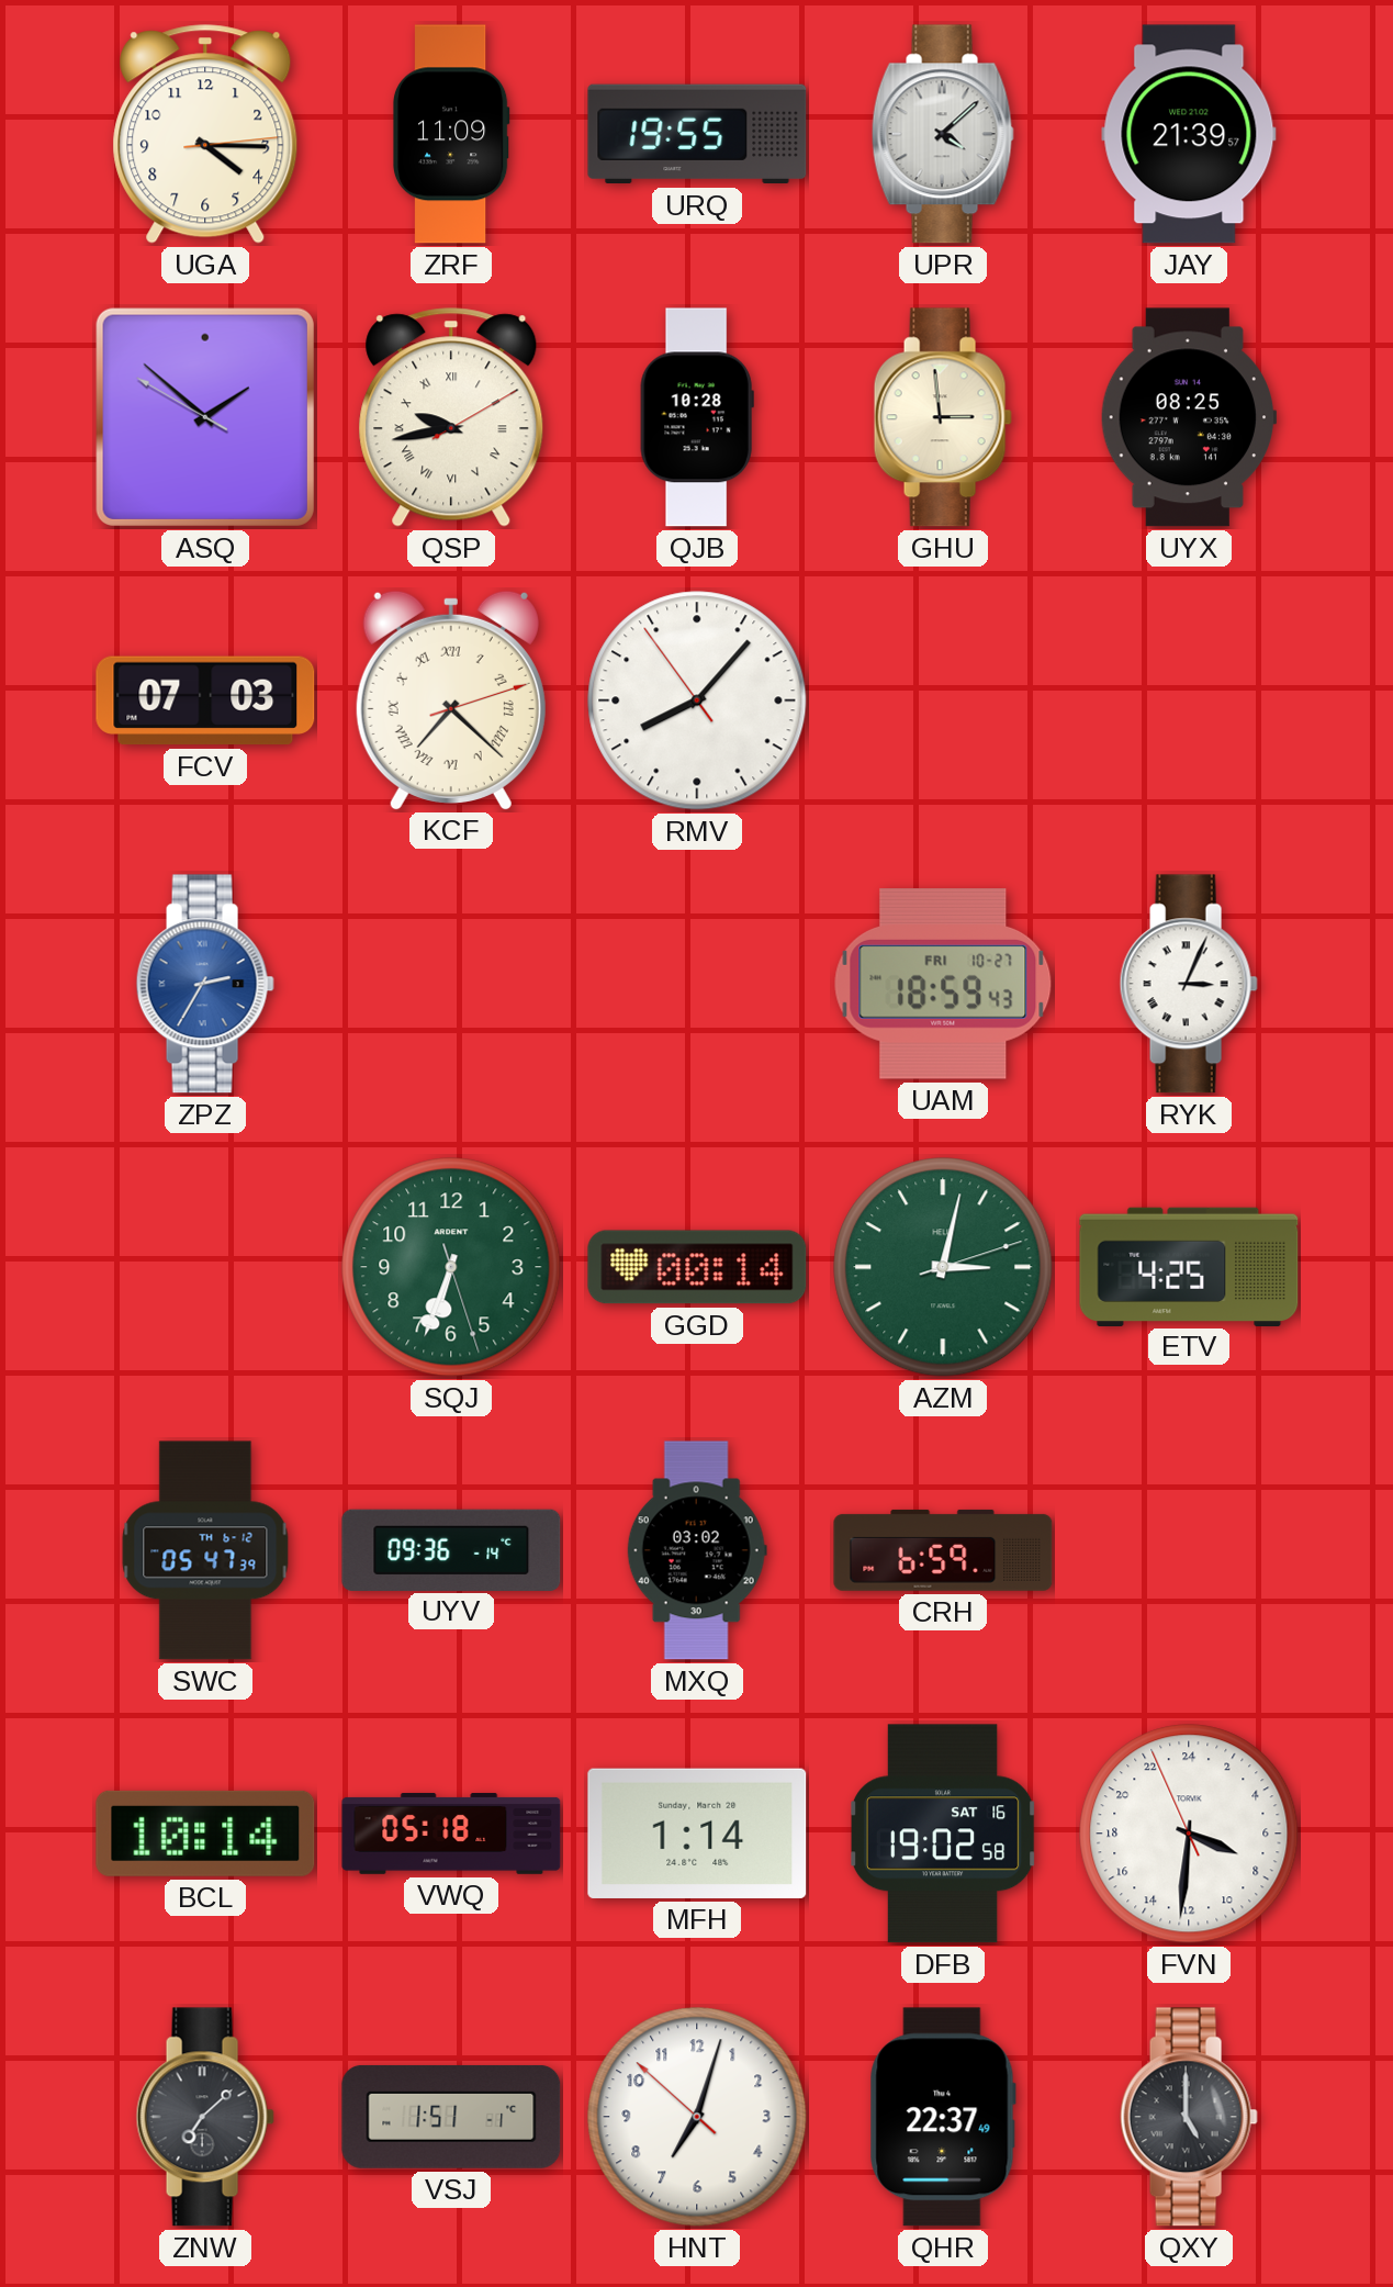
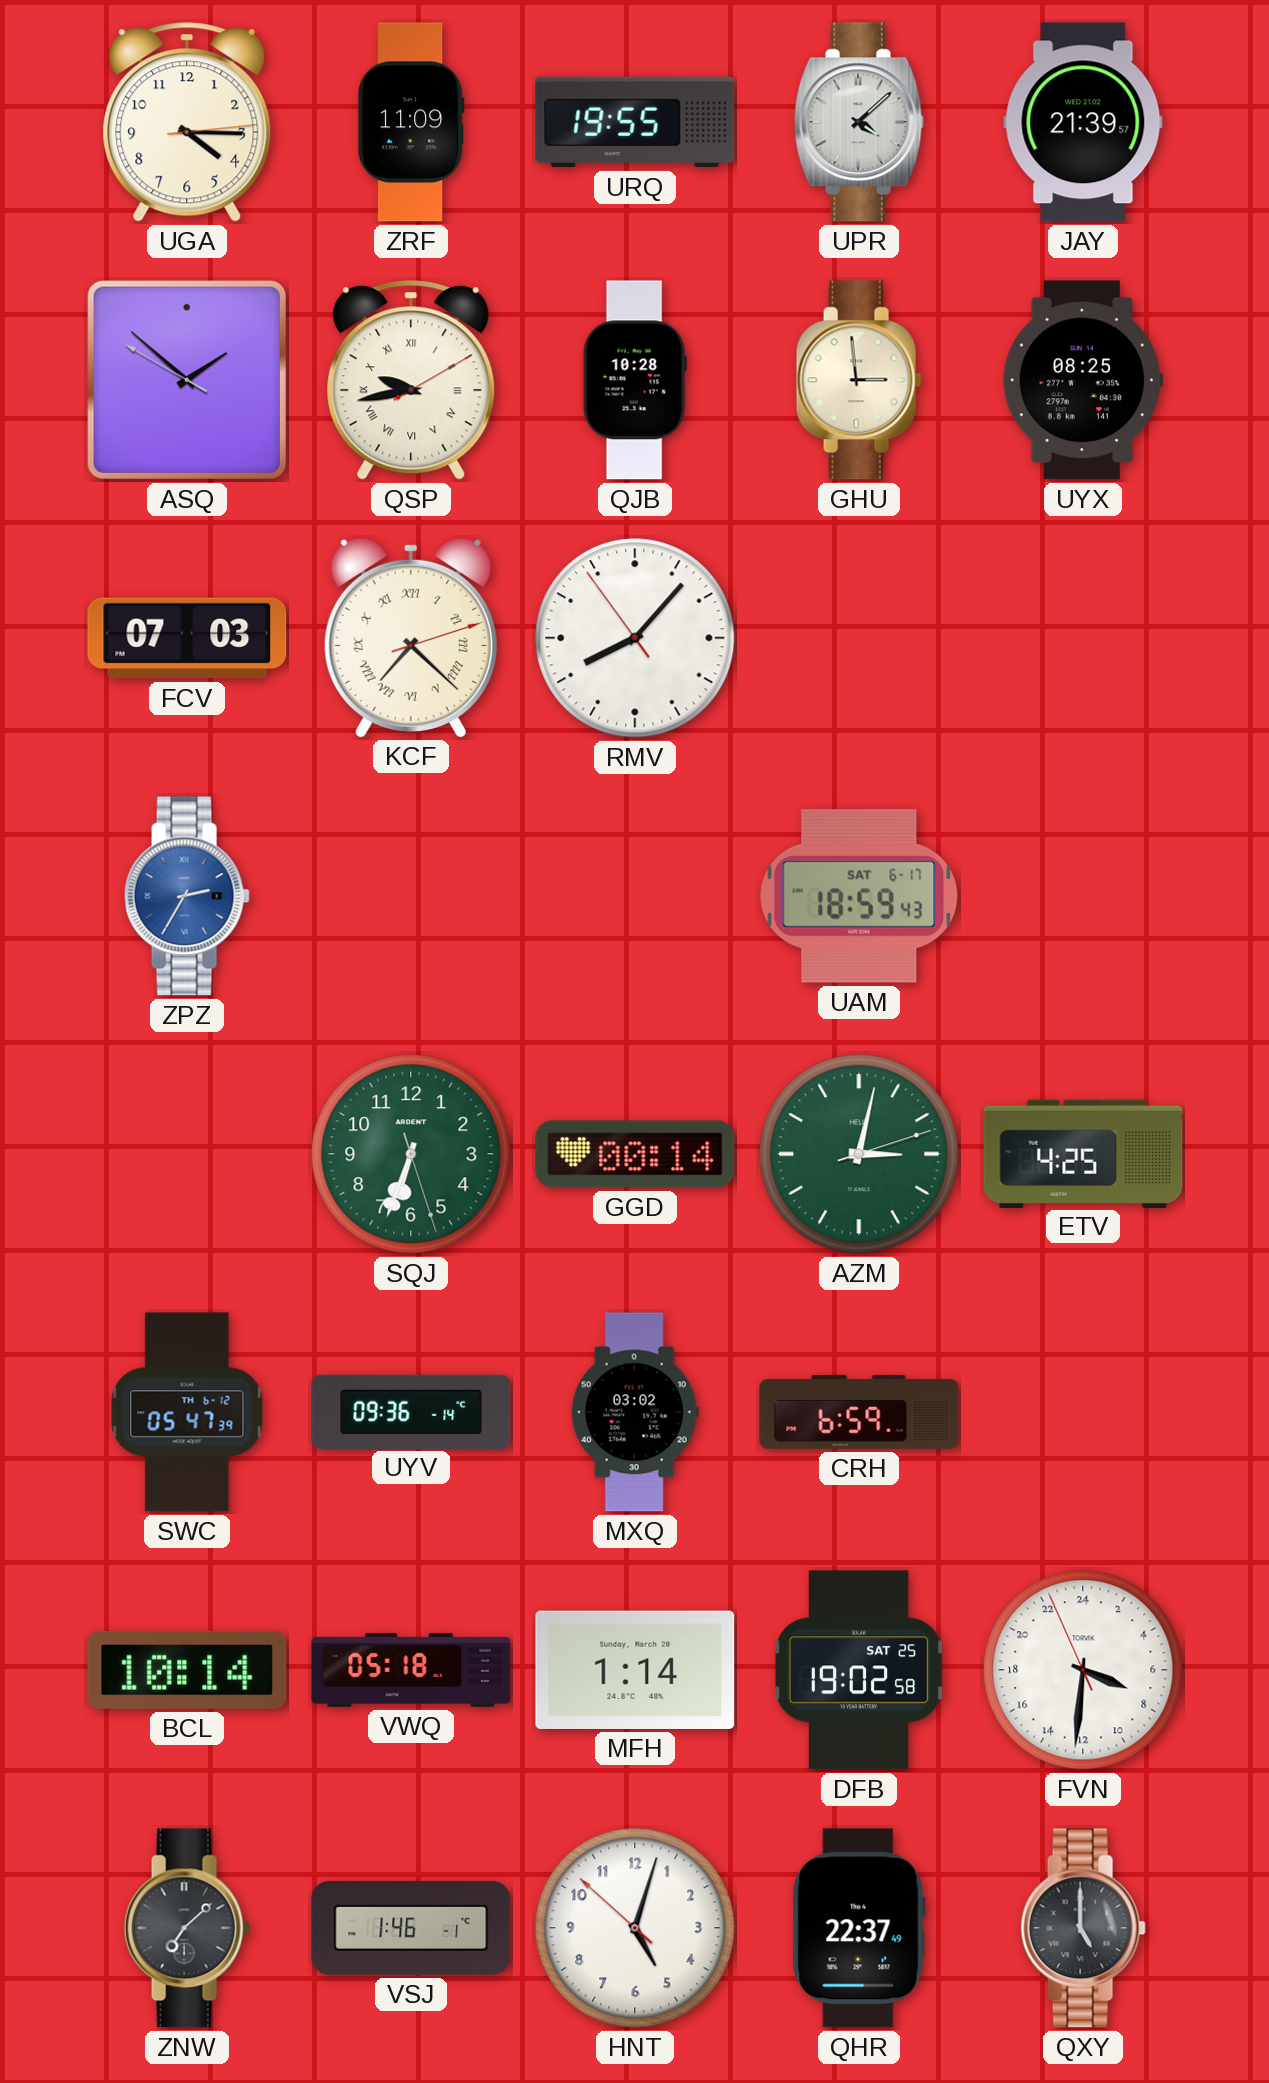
UAM date: FRI 10-27 -> SAT 6-17 (859, 896)
RYK: 3:04 -> none (1189, 984)
DFB date: SAT 16 -> SAT 25 (859, 1670)
VSJ: 1:51 -> 1:46 (411, 1928)
HNT: 7:02 -> 5:02 (635, 1928)
